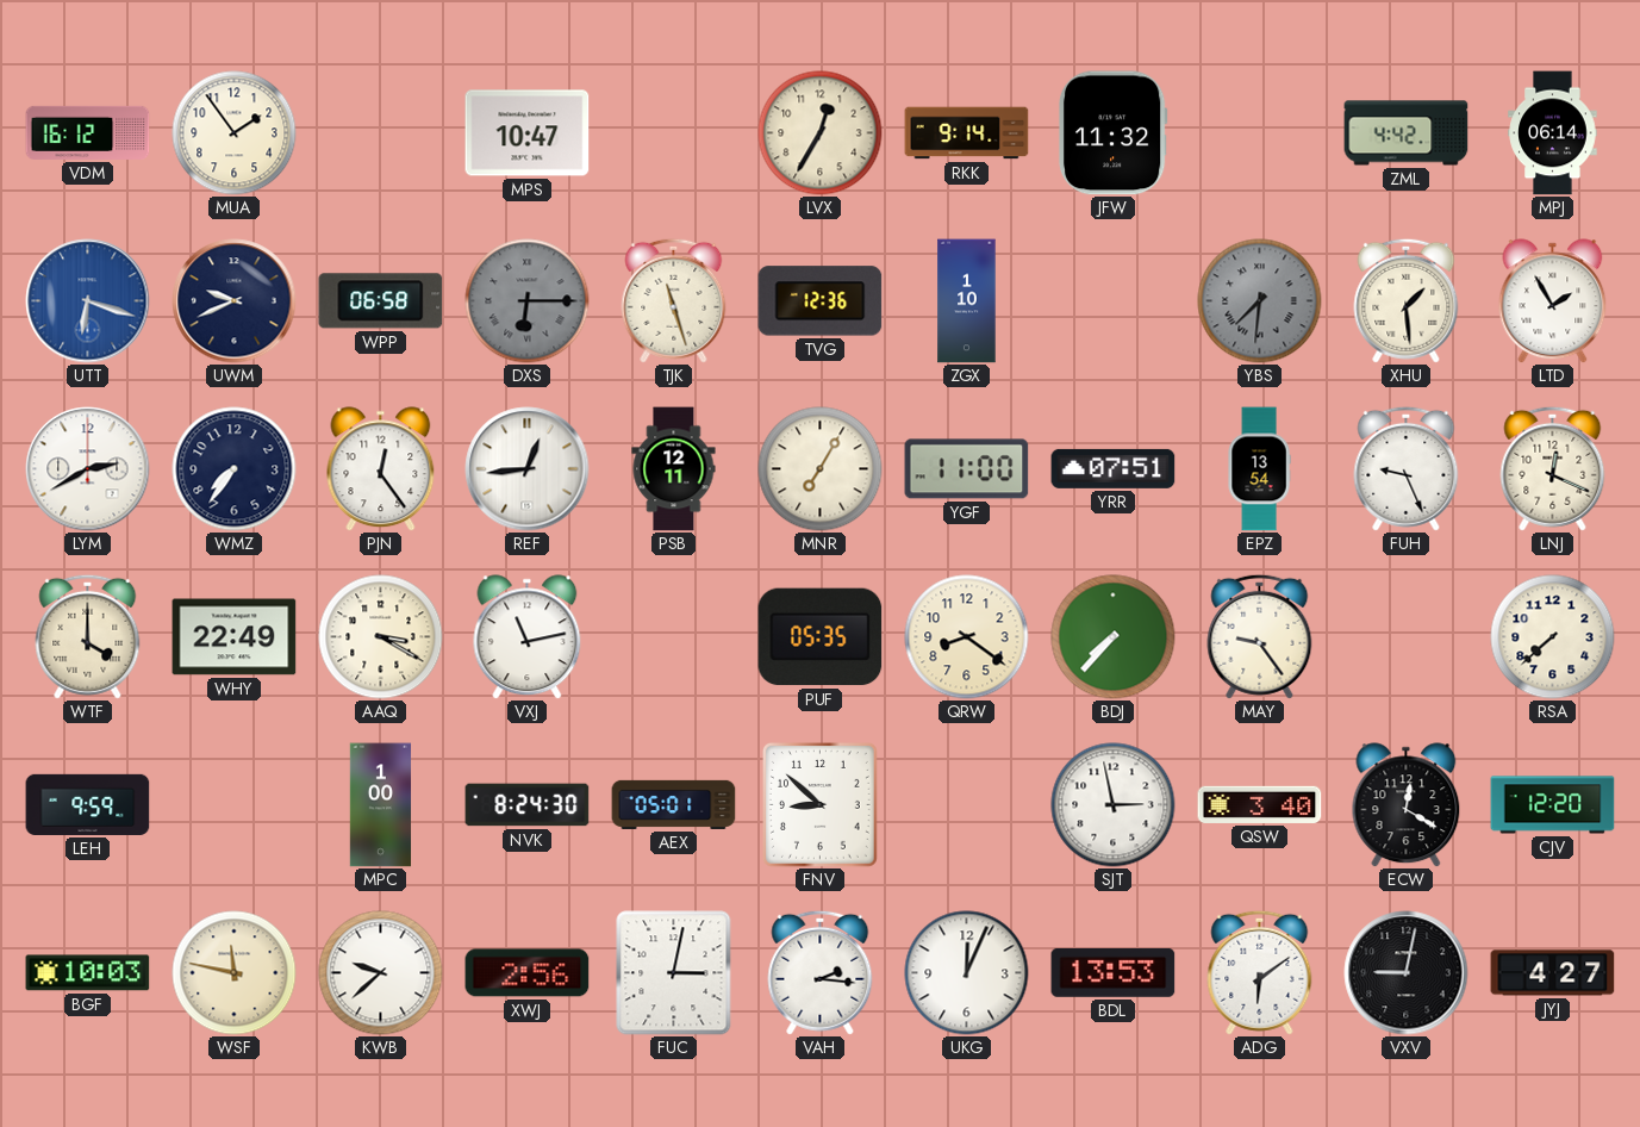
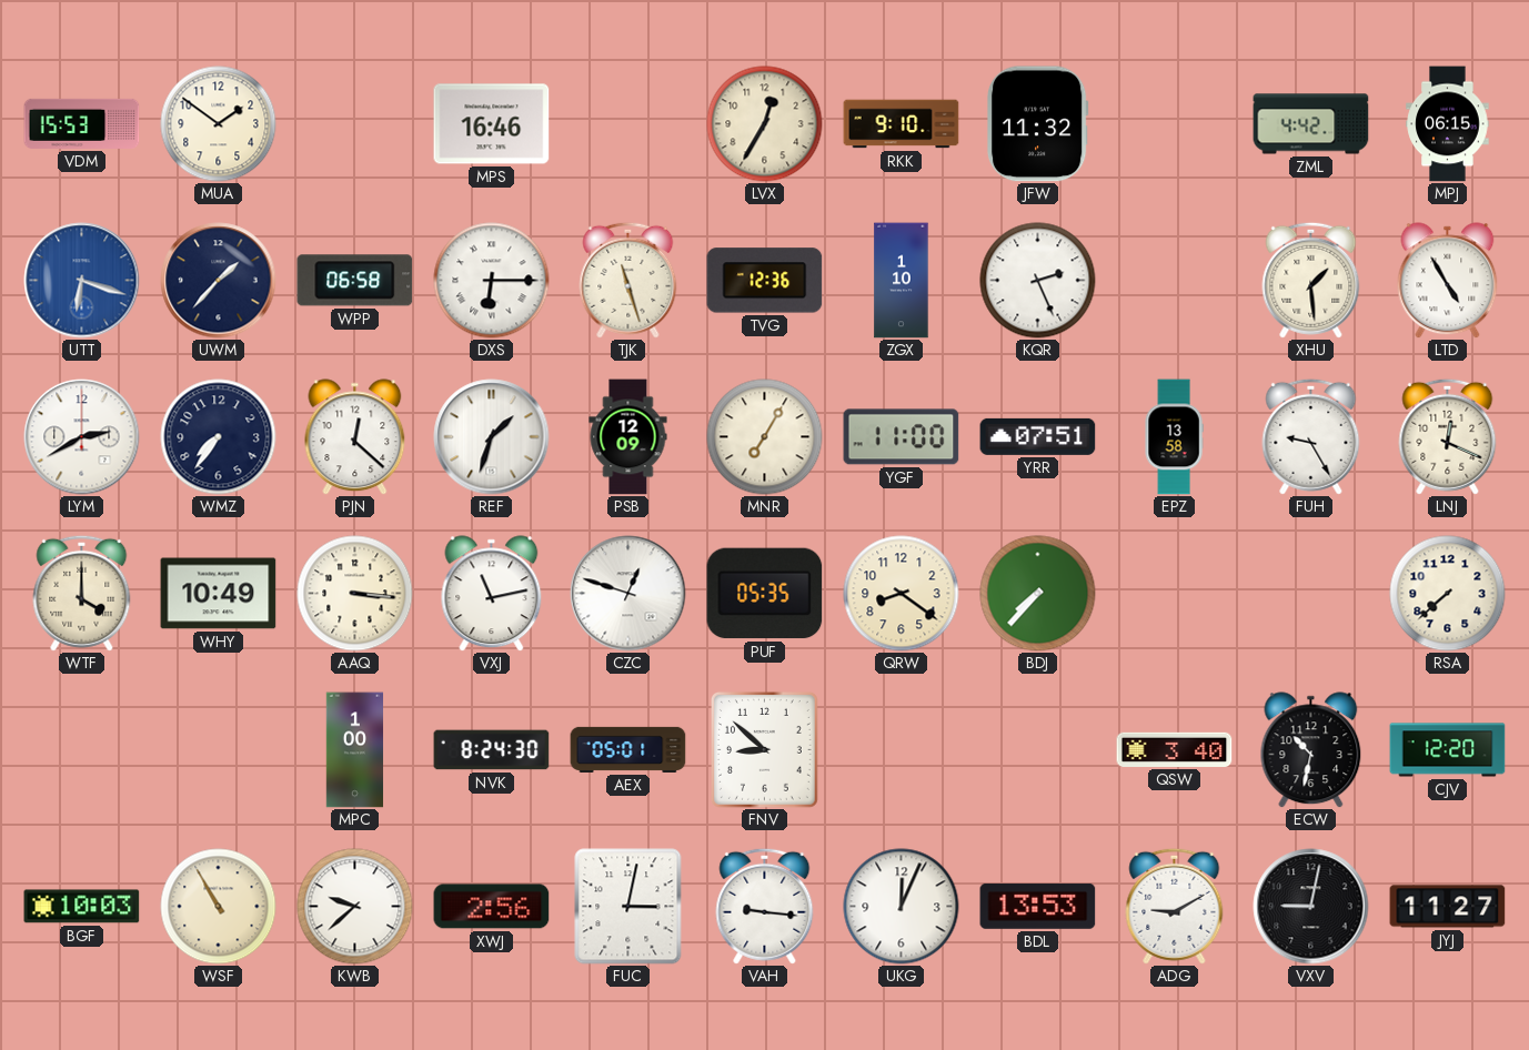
VDM: 16:12 -> 15:53 (82, 123)
MUA: 1:54 -> 1:51 (219, 124)
MPS: 10:47 -> 16:46 (492, 124)
RKK: 9:14 -> 9:10 (902, 124)
MPJ: 06:14 -> 06:15 (1448, 124)
UWM: 9:41 -> 1:37 (219, 281)
DXS dial: grey -> white (492, 281)
KQR: none -> 2:26 (1038, 281)
YBS: 7:31 -> none (1260, 301)
LTD: 1:55 -> 4:55 (1448, 281)
PJN: 12:24 -> 12:22 (355, 437)
REF: 12:44 -> 1:33 (492, 437)
PSB: 12:11 -> 12:09 (628, 437)
EPZ: 13:54 -> 13:58 (1174, 437)
FUH: 9:26 -> 9:25 (1311, 436)
WHY: 22:49 -> 10:49 (219, 594)
AAQ: 3:20 -> 3:16 (355, 594)
CZC: none -> 12:48 (628, 594)
MAY: 9:24 -> none (1260, 636)
LEH: 9:59 -> none (88, 804)
SJT: 2:58 -> none (1114, 805)
ECW: 12:20 -> 10:32 (1311, 750)
WSF: 11:47 -> 10:55 (219, 907)
VAH: 2:16 -> 9:16 (765, 906)
ADG: 6:09 -> 9:10 (1175, 906)
JYJ: 4:27 -> 11:27 (1448, 907)
